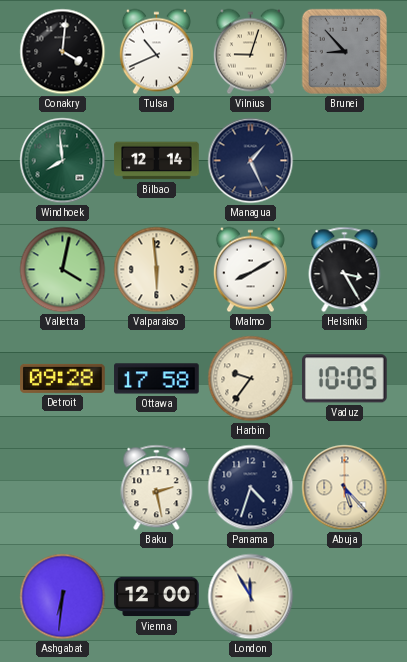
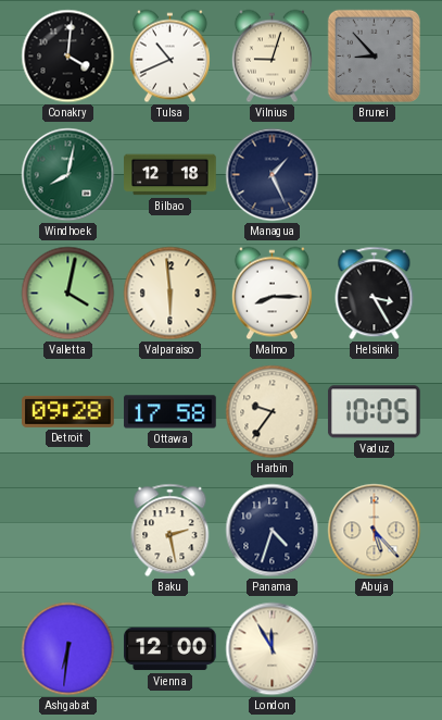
Windhoek: 7:59 -> 8:02 (68, 175)
Bilbao: 12:14 -> 12:18 (171, 175)
Malmo: 8:10 -> 8:15 (271, 294)
